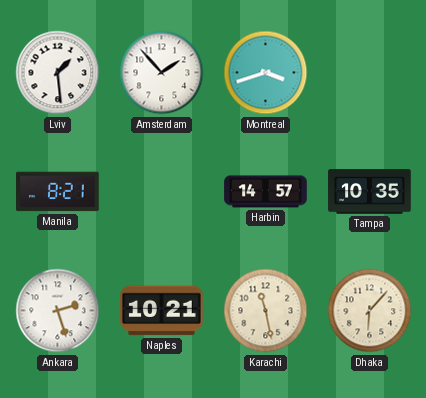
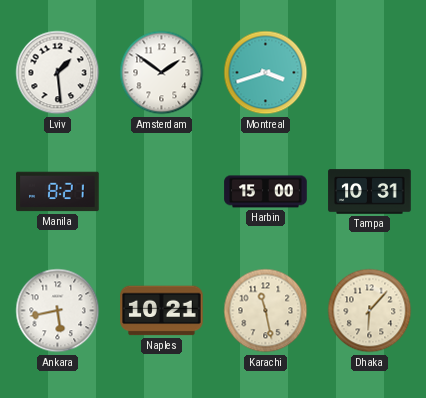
Amsterdam: 1:53 -> 1:51 (162, 73)
Harbin: 14:57 -> 15:00 (266, 192)
Tampa: 10:35 -> 10:31 (370, 192)
Ankara: 2:27 -> 5:43 (58, 311)
